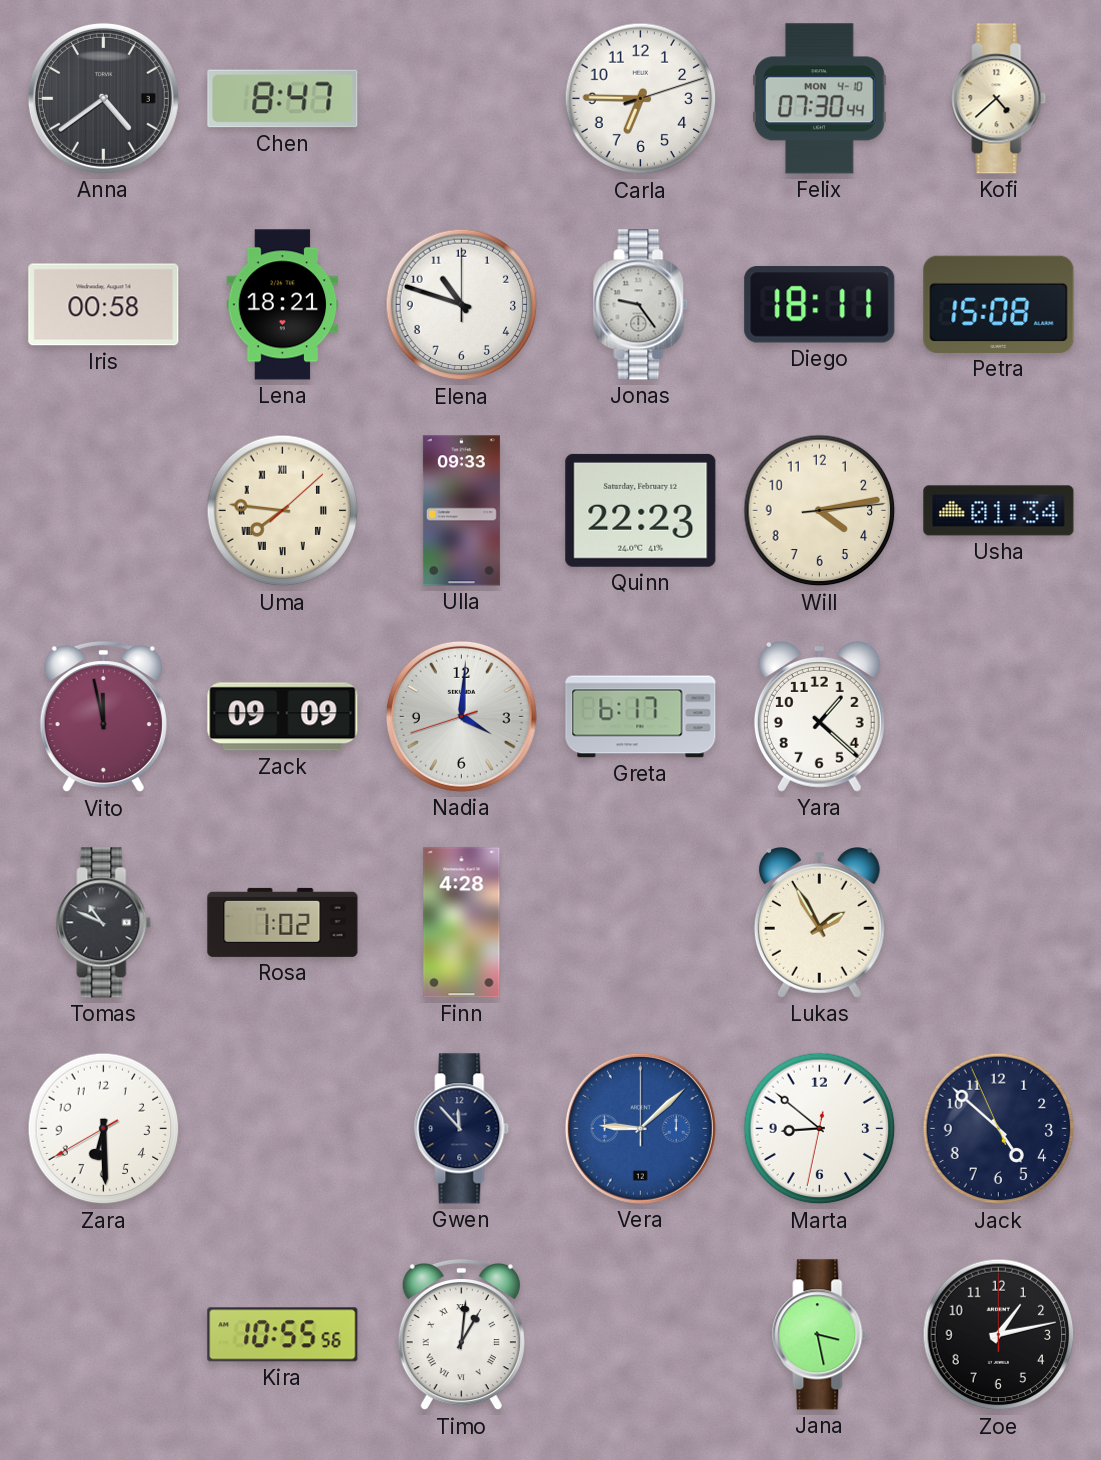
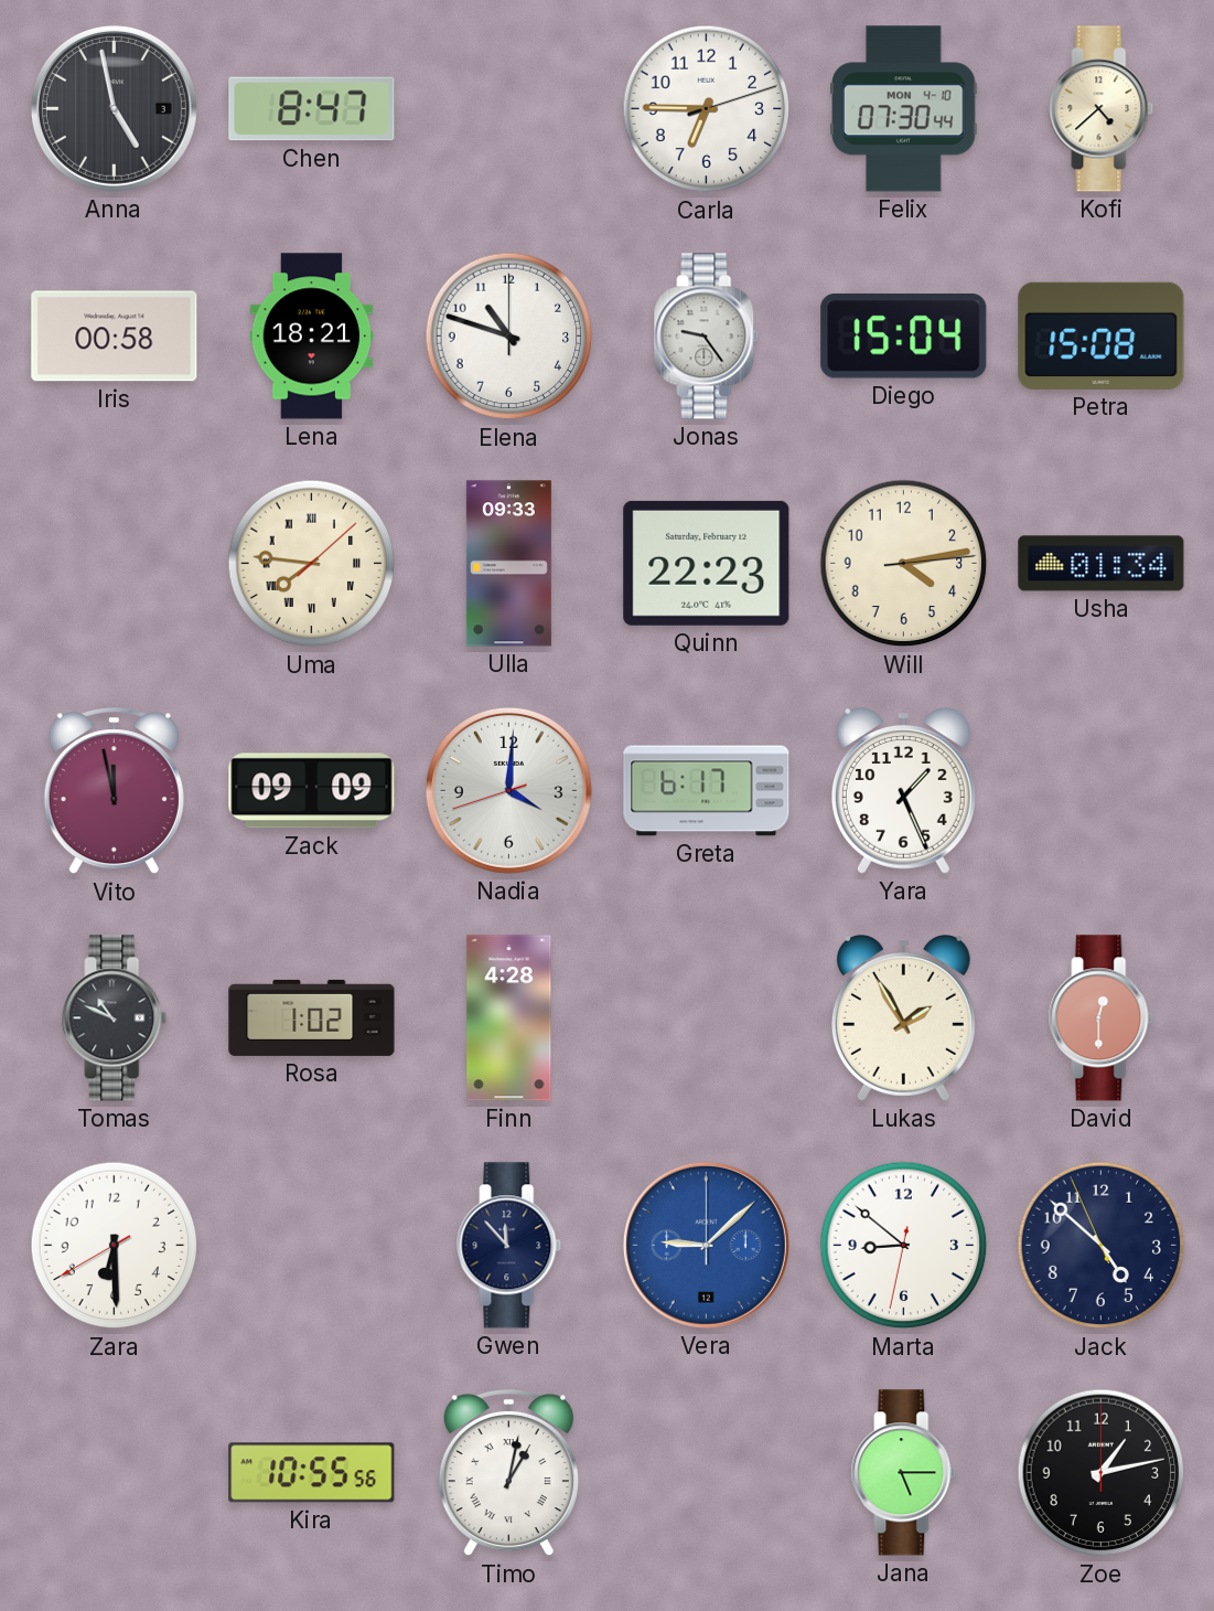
Anna: 4:39 -> 4:58 (114, 108)
Diego: 18:11 -> 15:04 (904, 337)
Yara: 1:22 -> 1:26 (903, 791)
David: none -> 12:30 (1102, 1018)
Timo: 1:01 -> 1:02 (508, 1474)
Jana: 3:28 -> 5:15 (904, 1473)
